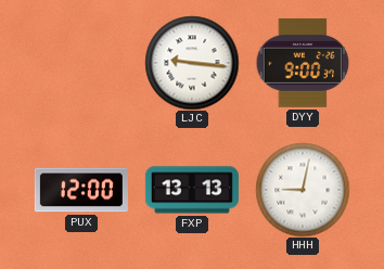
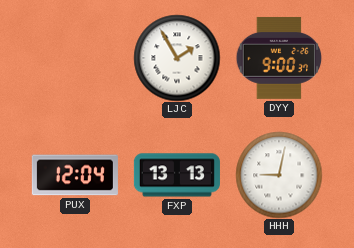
LJC: 9:16 -> 1:55 (177, 58)
PUX: 12:00 -> 12:04 (75, 175)
